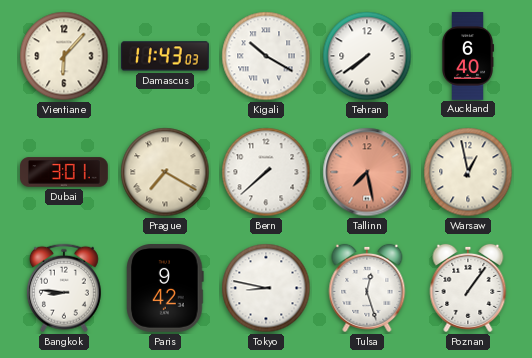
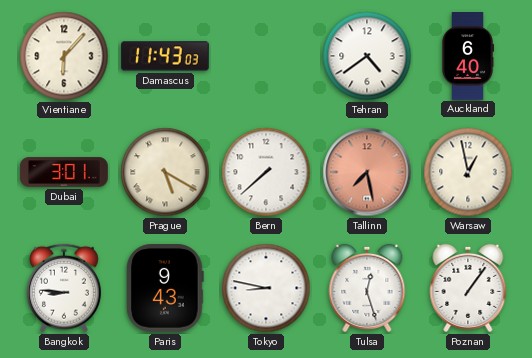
Kigali: 10:20 -> none (266, 56)
Tehran: 7:39 -> 4:39 (367, 56)
Prague: 7:20 -> 5:20 (165, 172)
Paris: 9:42 -> 9:43 (165, 289)
